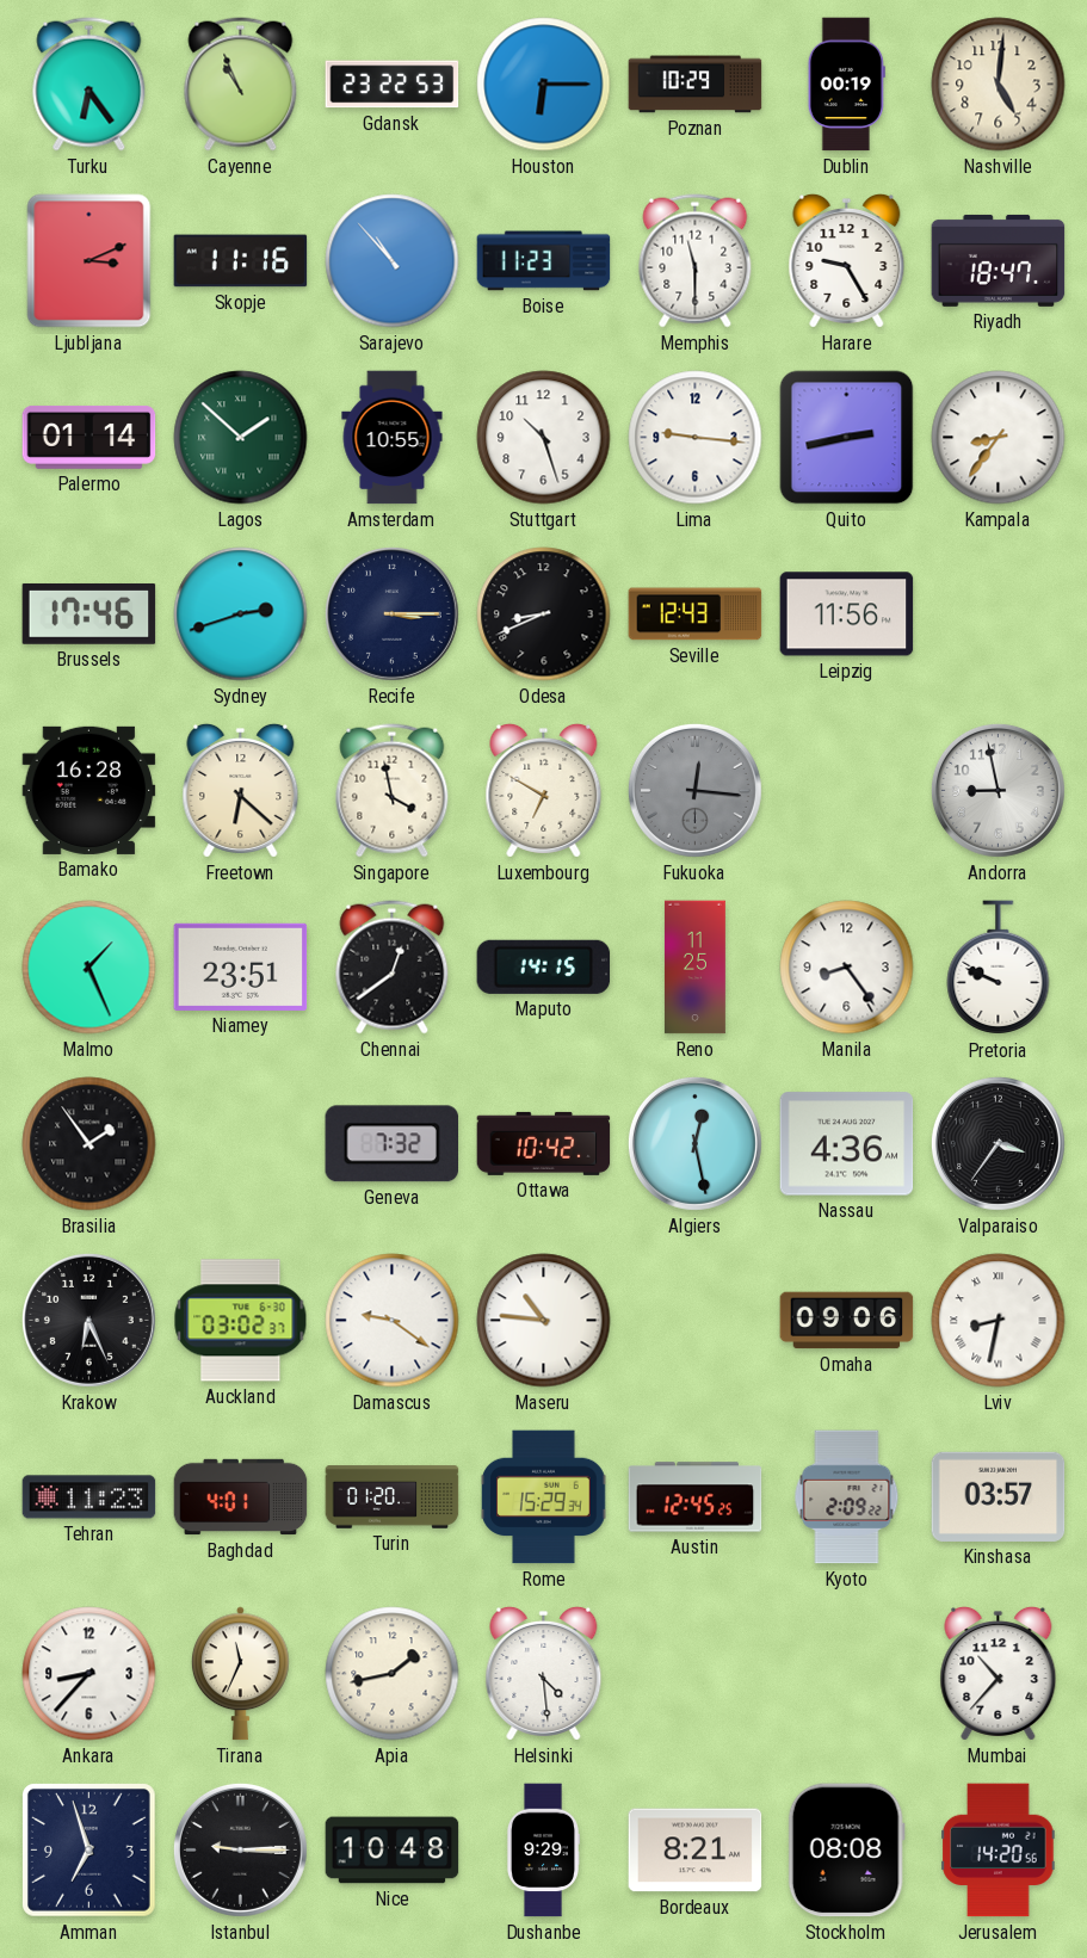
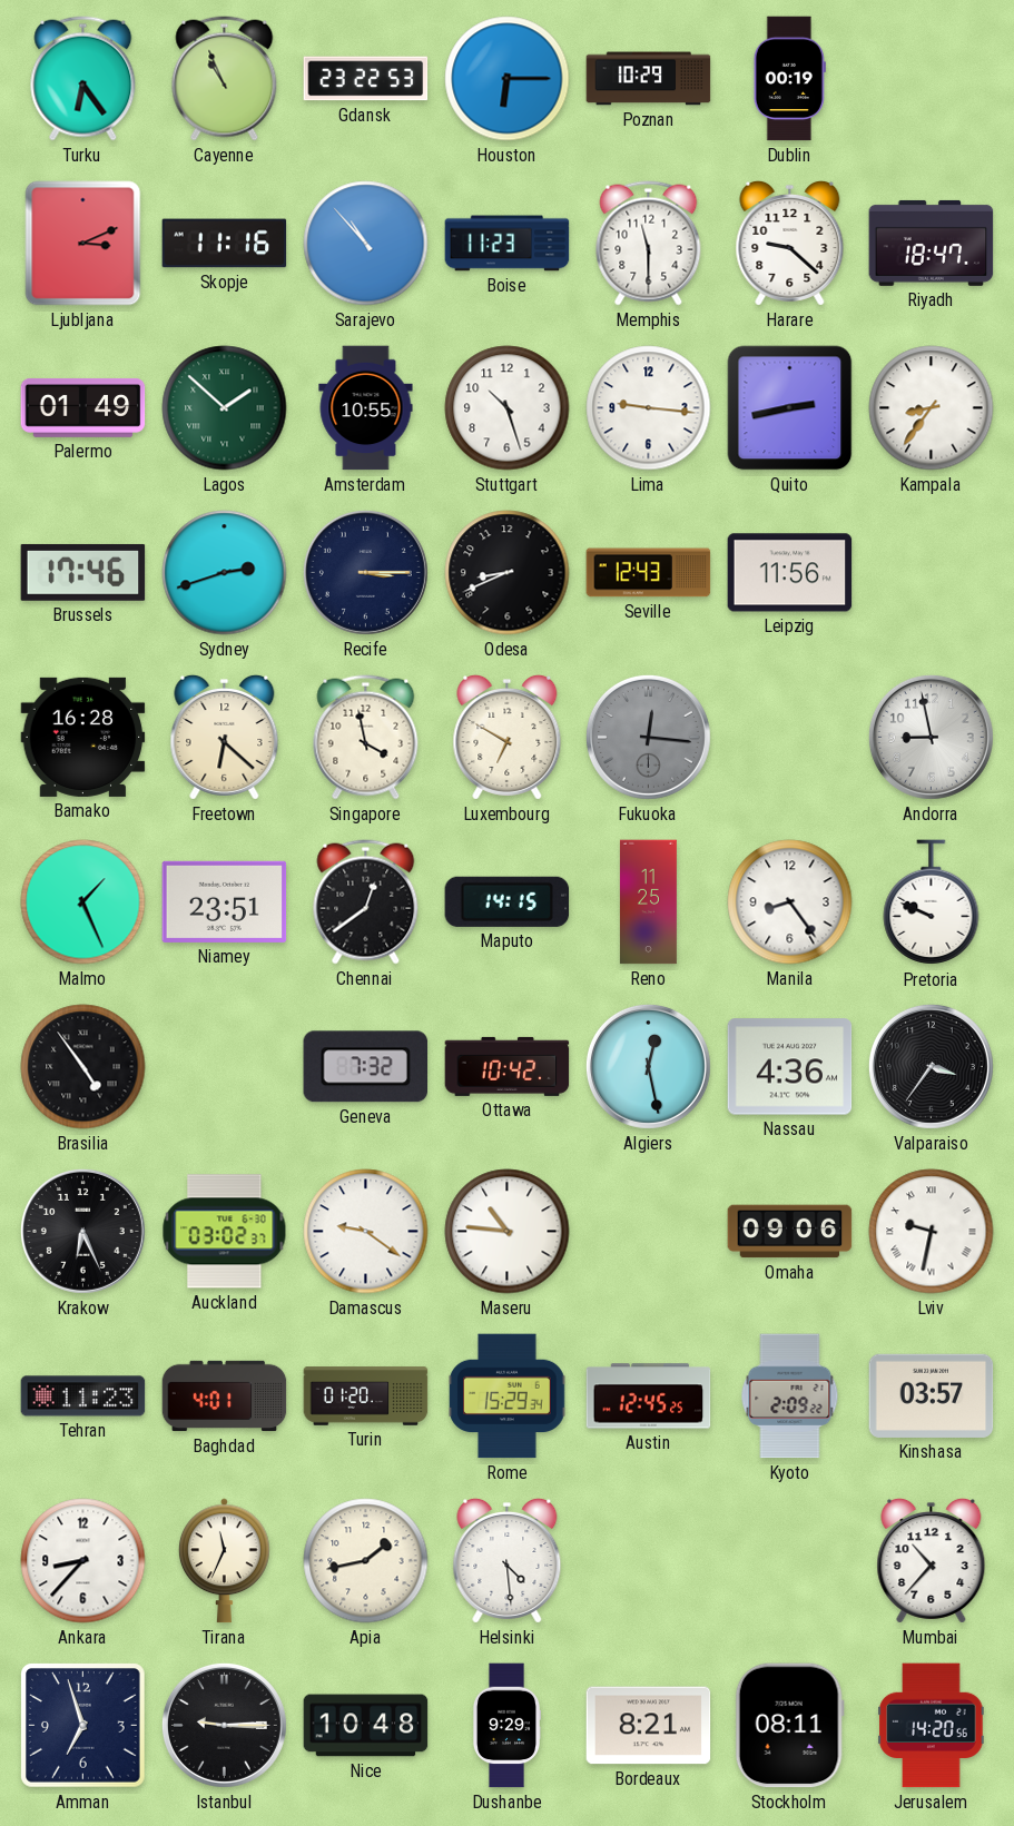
Nashville: 5:01 -> none (999, 85)
Harare: 9:25 -> 9:22 (790, 243)
Palermo: 01:14 -> 01:49 (83, 407)
Brasilia: 1:54 -> 4:54 (83, 1067)
Lviv: 8:32 -> 9:32 (932, 1232)
Stockholm: 08:08 -> 08:11 (789, 1726)
